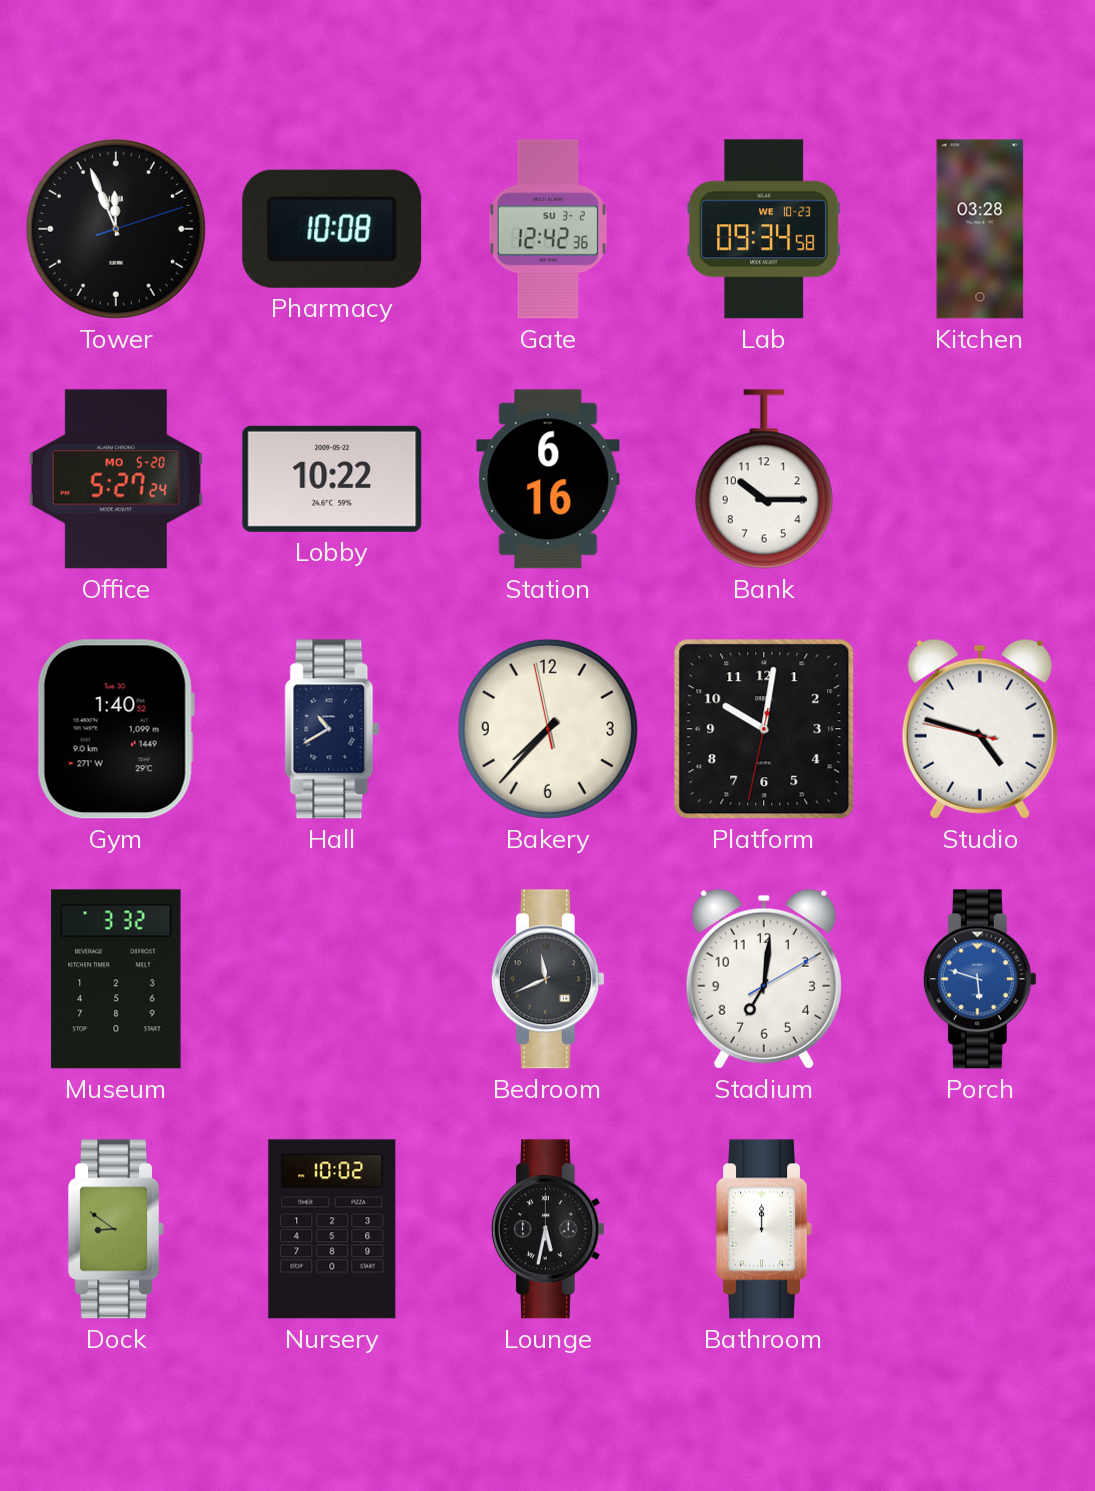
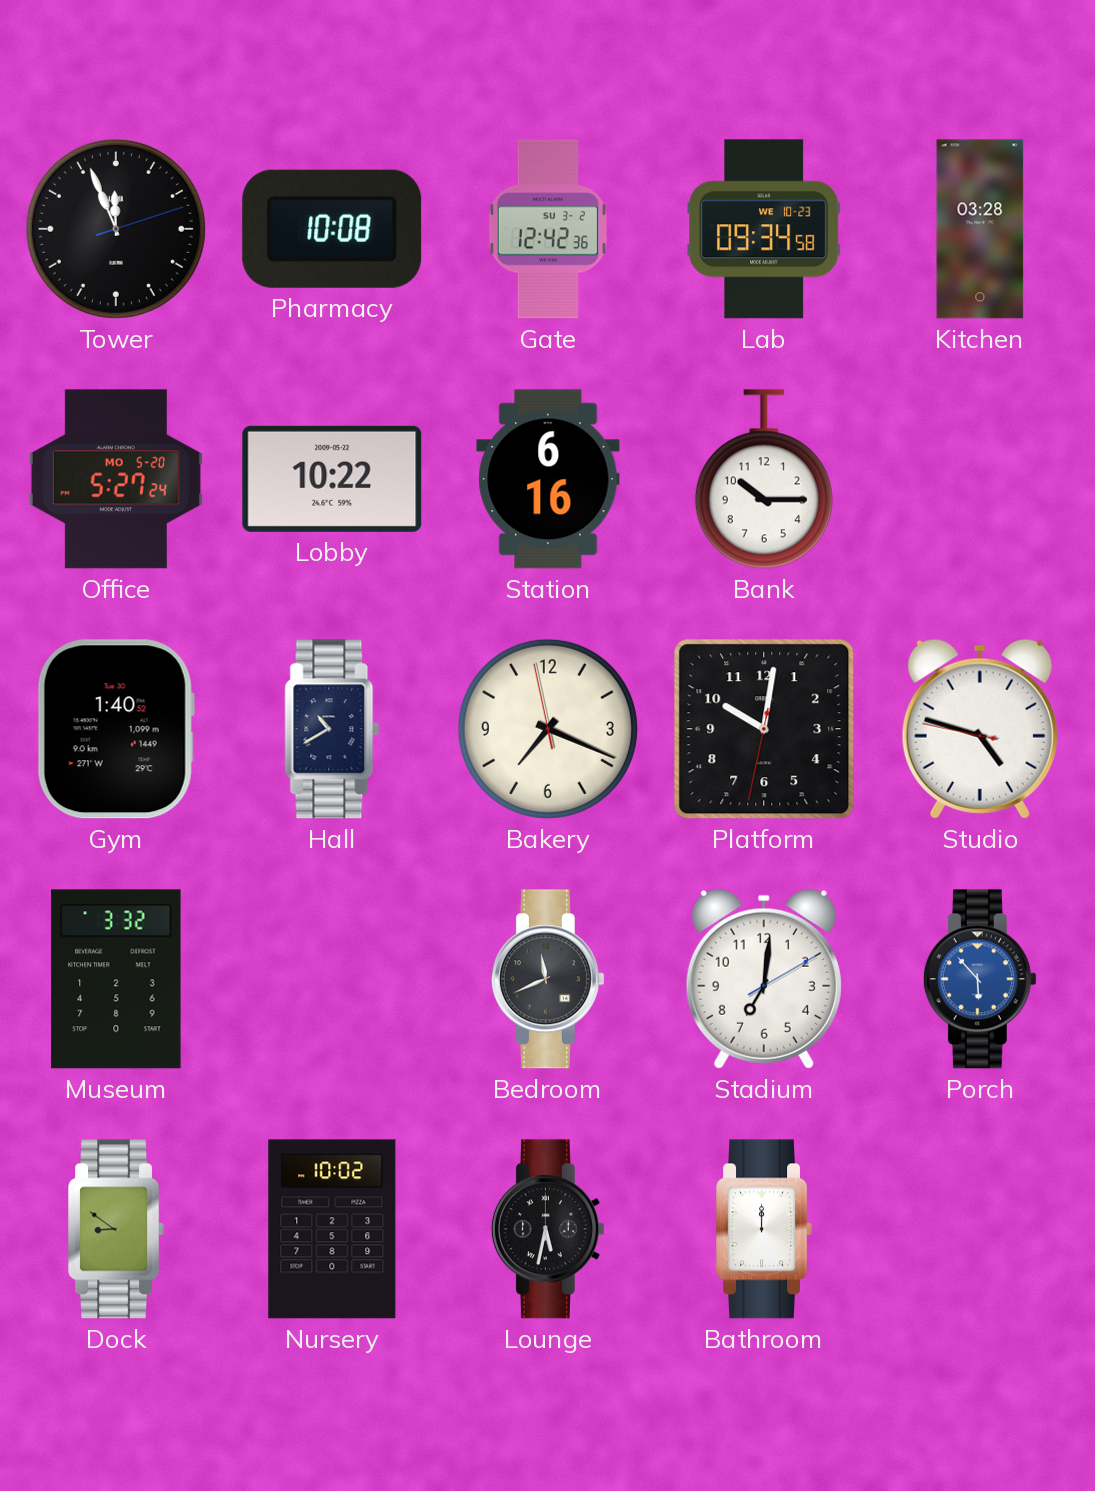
Bakery: 7:36 -> 7:18 (548, 729)
Porch: 5:48 -> 5:53 (980, 979)
